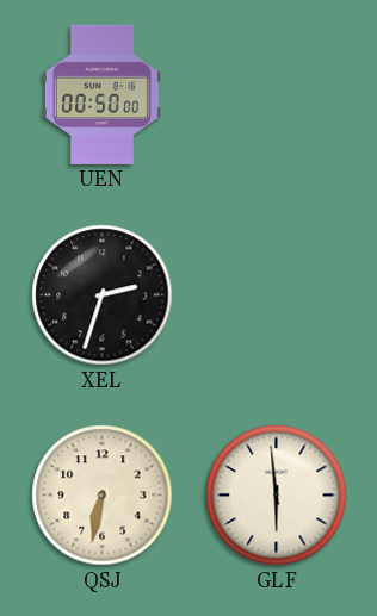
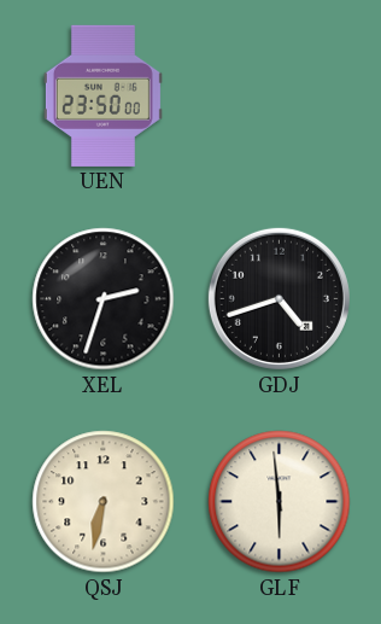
UEN: 00:50 -> 23:50 (102, 95)
GDJ: none -> 4:42 (279, 298)
